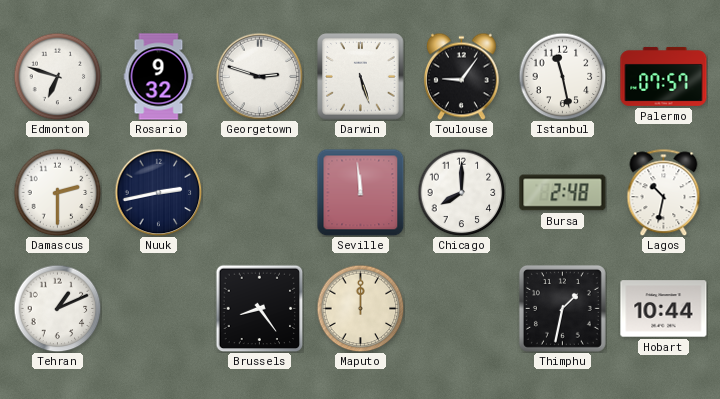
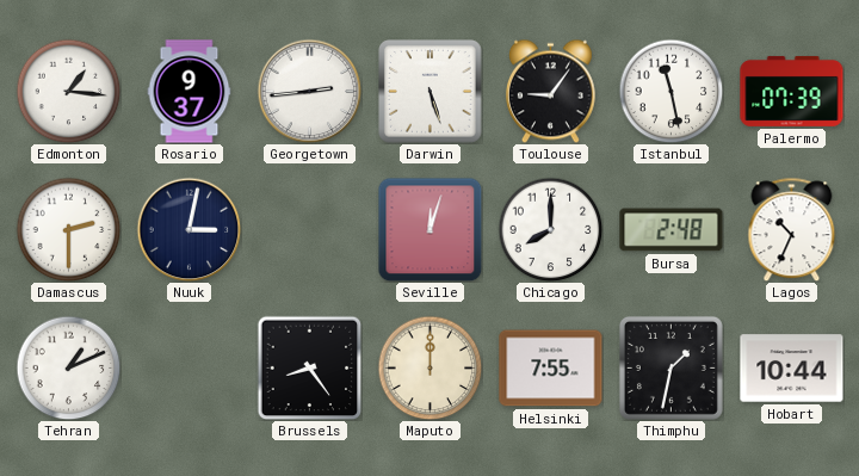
Edmonton: 6:48 -> 1:16 (68, 91)
Rosario: 9:32 -> 9:37 (190, 92)
Georgetown: 2:48 -> 2:44 (309, 91)
Palermo: 07:57 -> 07:39 (792, 91)
Nuuk: 2:43 -> 3:02 (189, 229)
Seville: 11:59 -> 12:03 (429, 229)
Lagos: 10:32 -> 10:34 (792, 229)
Helsinki: none -> 7:55 (551, 369)
